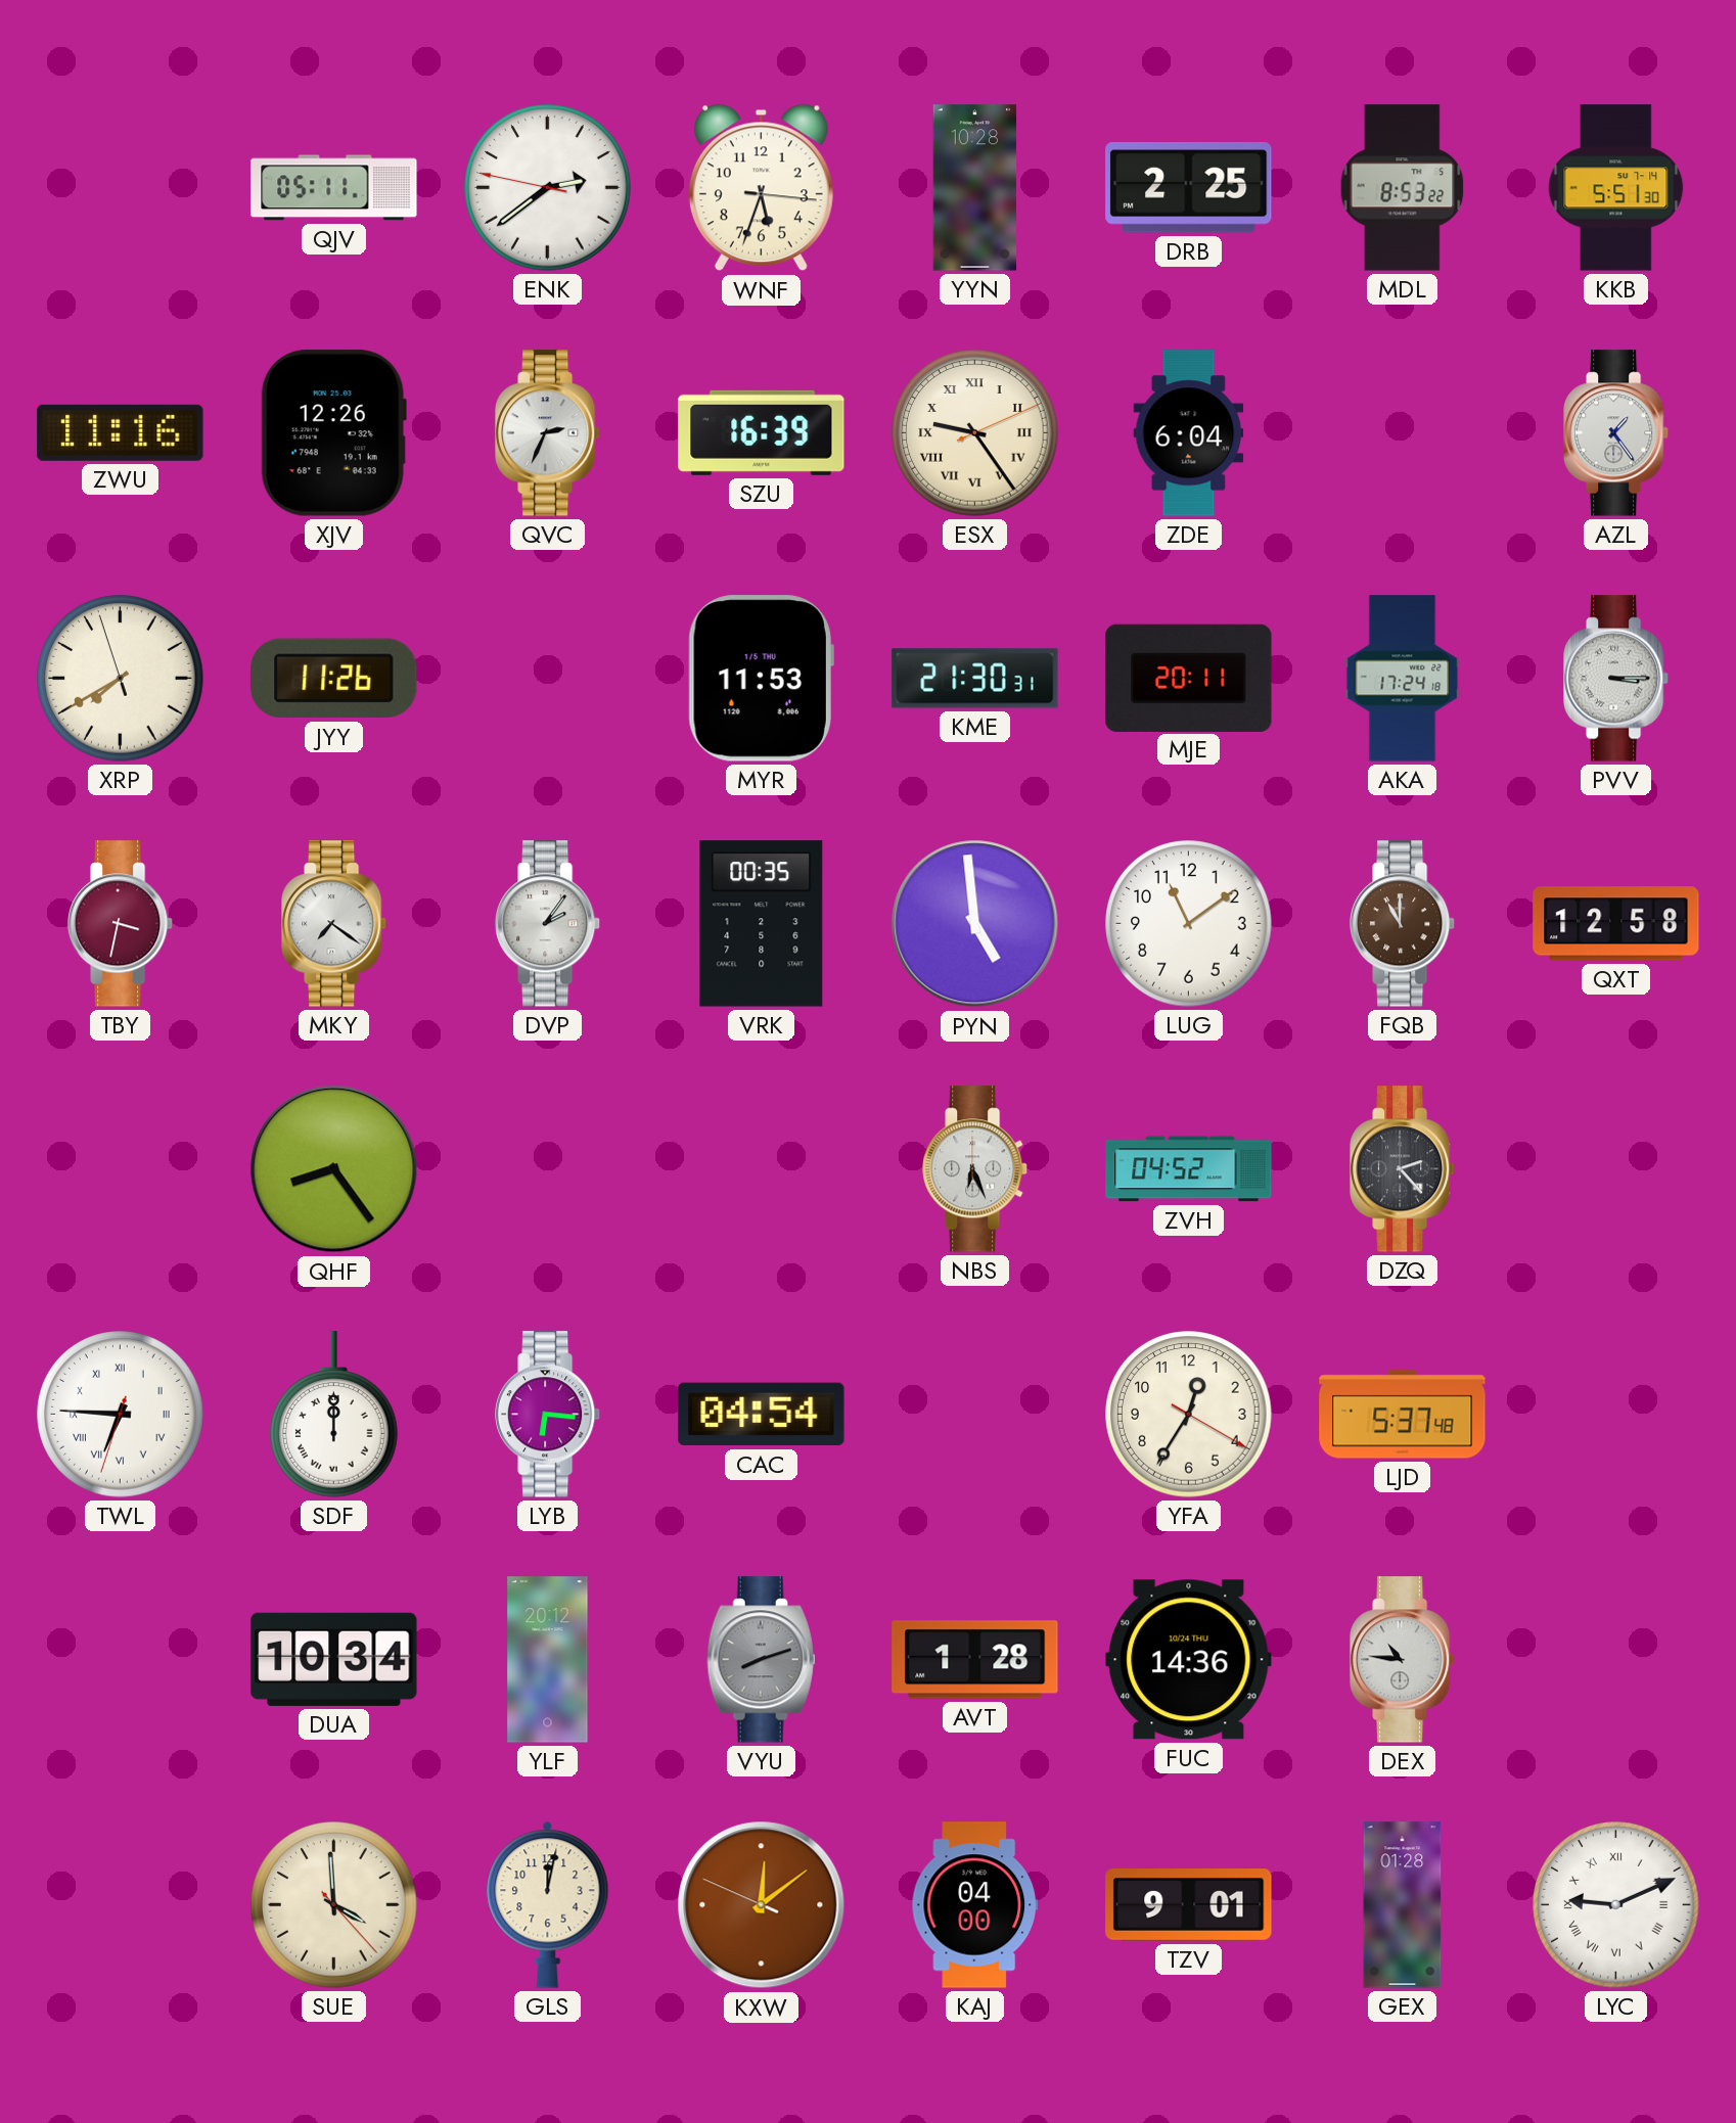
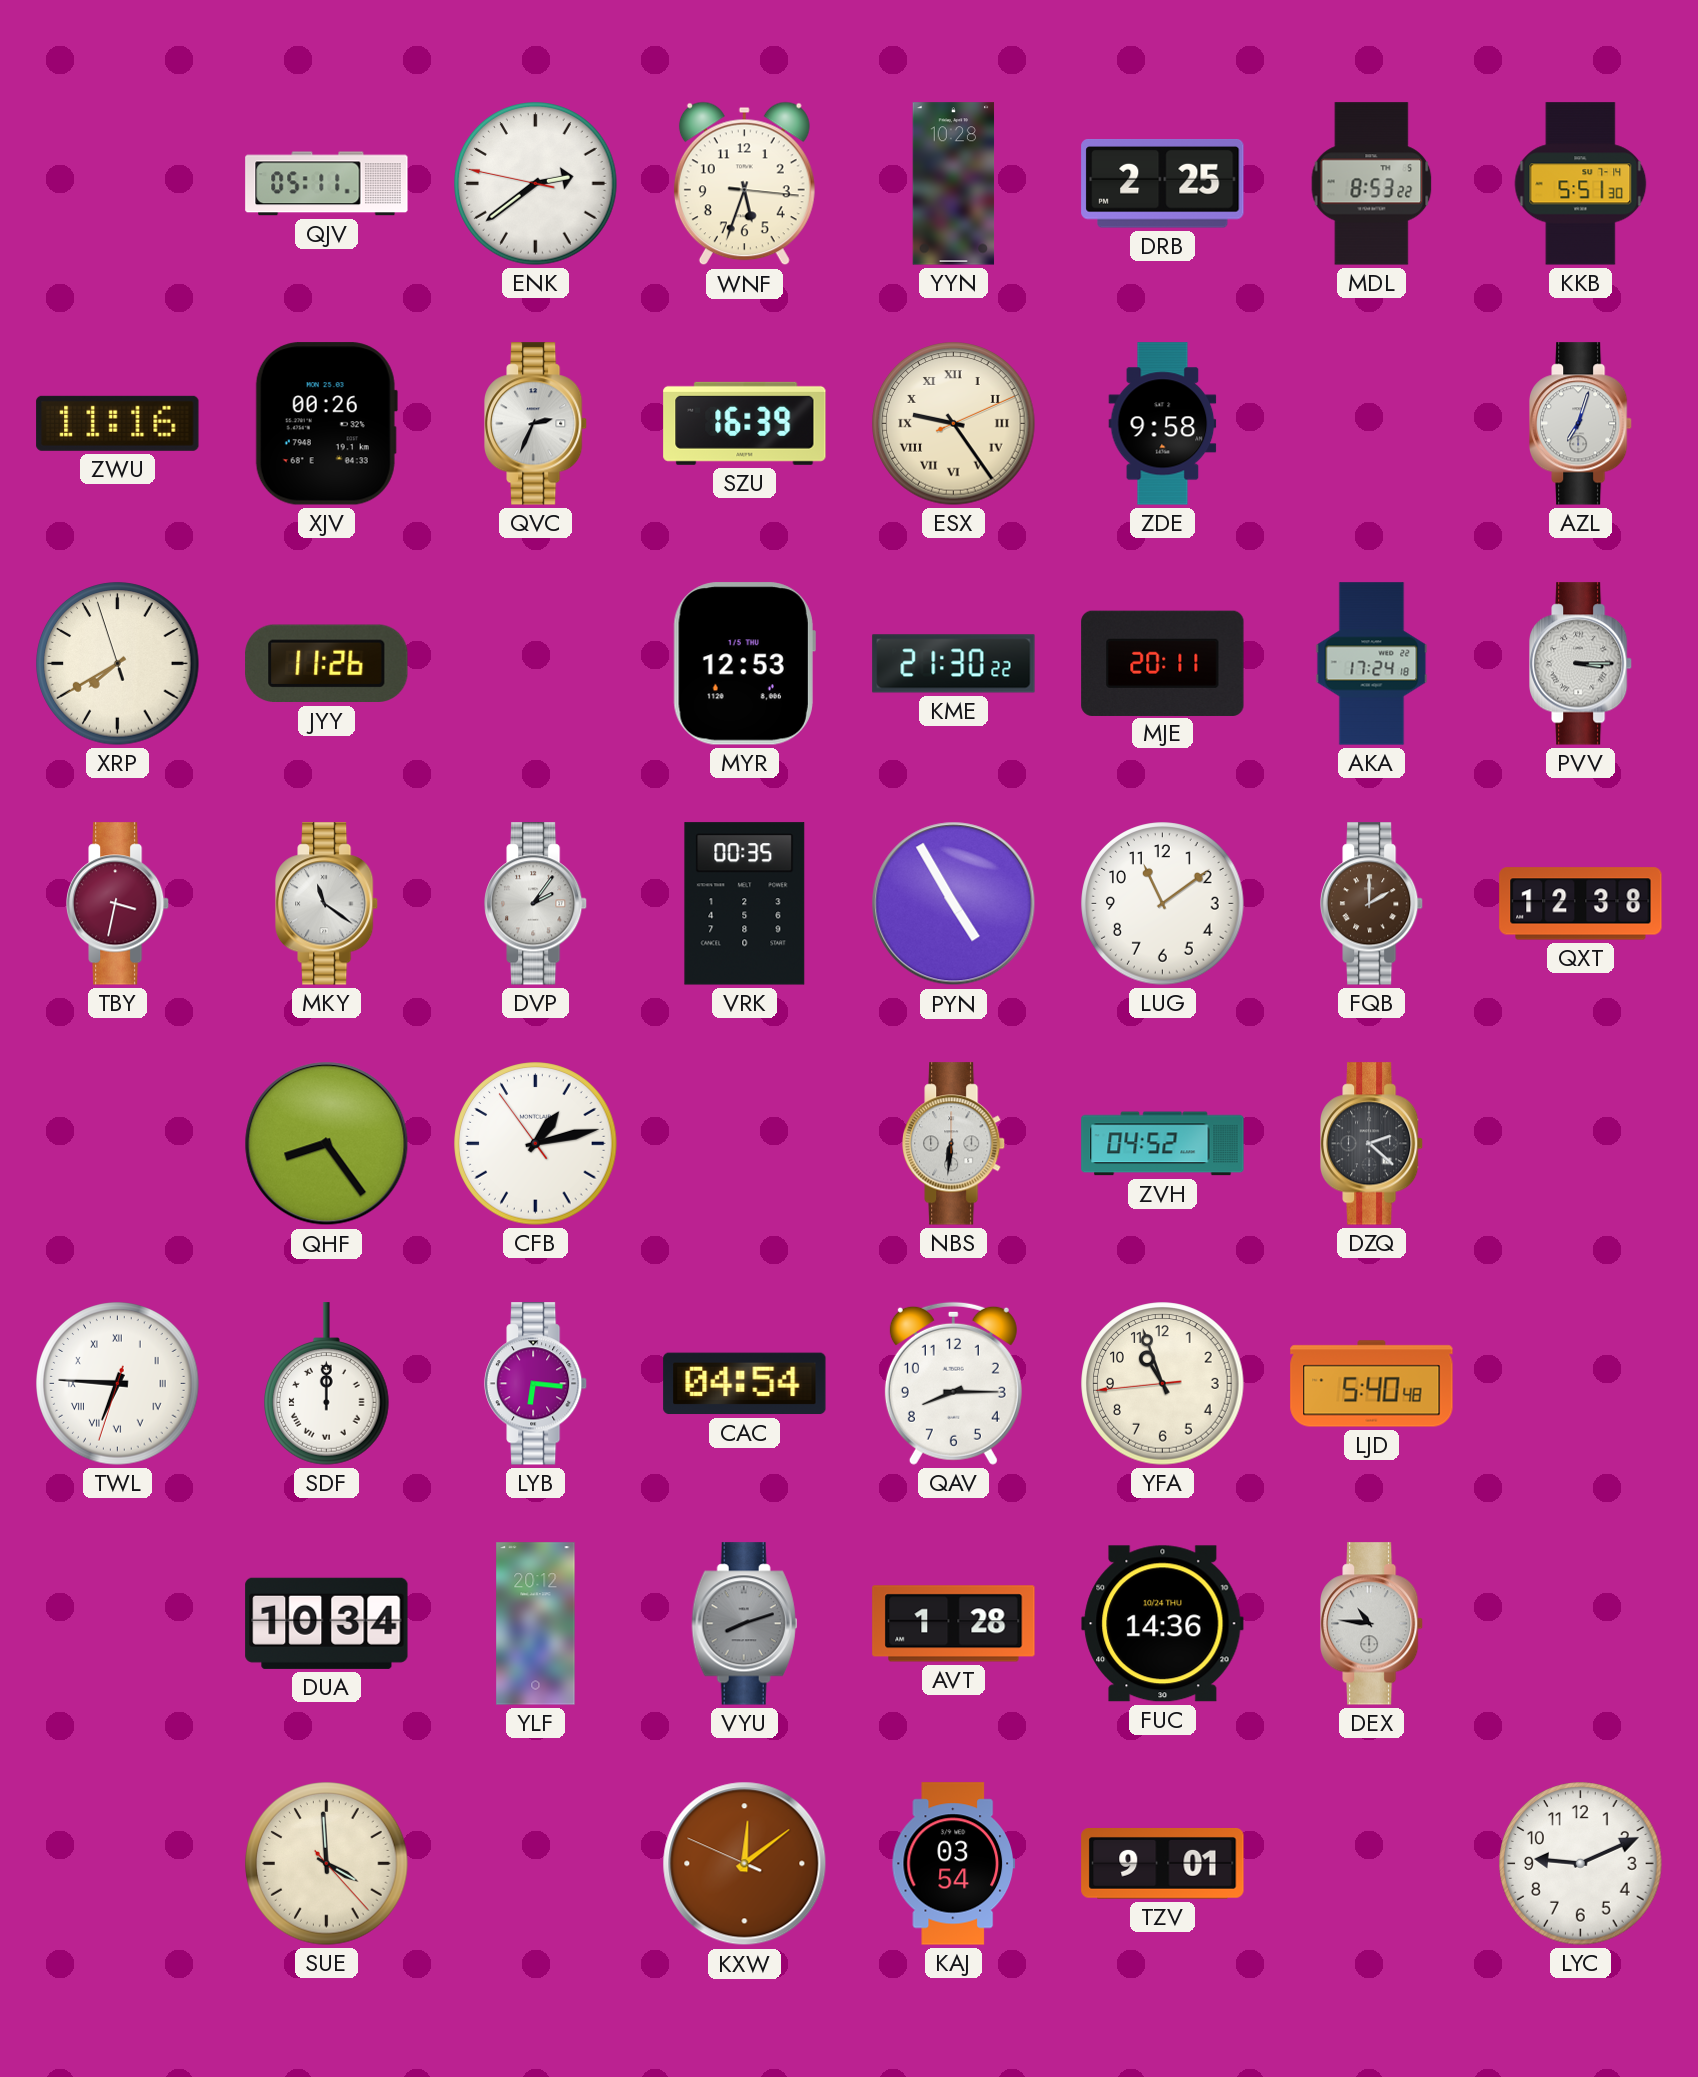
XJV: 12:26 -> 00:26 (326, 424)
ZDE: 6:04 -> 9:58 (1163, 424)
AZL: 1:24 -> 7:03 (1582, 424)
MYR: 11:53 -> 12:53 (744, 664)
KME: 21:30:31 -> 21:30:22 (954, 664)
MKY: 7:21 -> 11:21 (328, 904)
PYN: 4:59 -> 4:55 (954, 904)
FQB: 11:00 -> 2:00 (1373, 904)
QXT: 12:58 -> 12:38 (1581, 904)
CFB: none -> 1:12 (536, 1144)
NBS: 6:26 -> 6:31 (955, 1144)
DZQ: 2:23 -> 2:22 (1373, 1144)
QAV: none -> 8:15 (953, 1383)
YFA: 12:35 -> 10:56 (1163, 1384)
LJD: 5:37 -> 5:40 (1372, 1384)
GLS: 12:02 -> none (548, 1904)
KAJ: 04:00 -> 03:54 (954, 1864)
GEX: 01:28 -> none (1403, 1905)
LYC numerals: Roman -> Arabic (1581, 1864)
